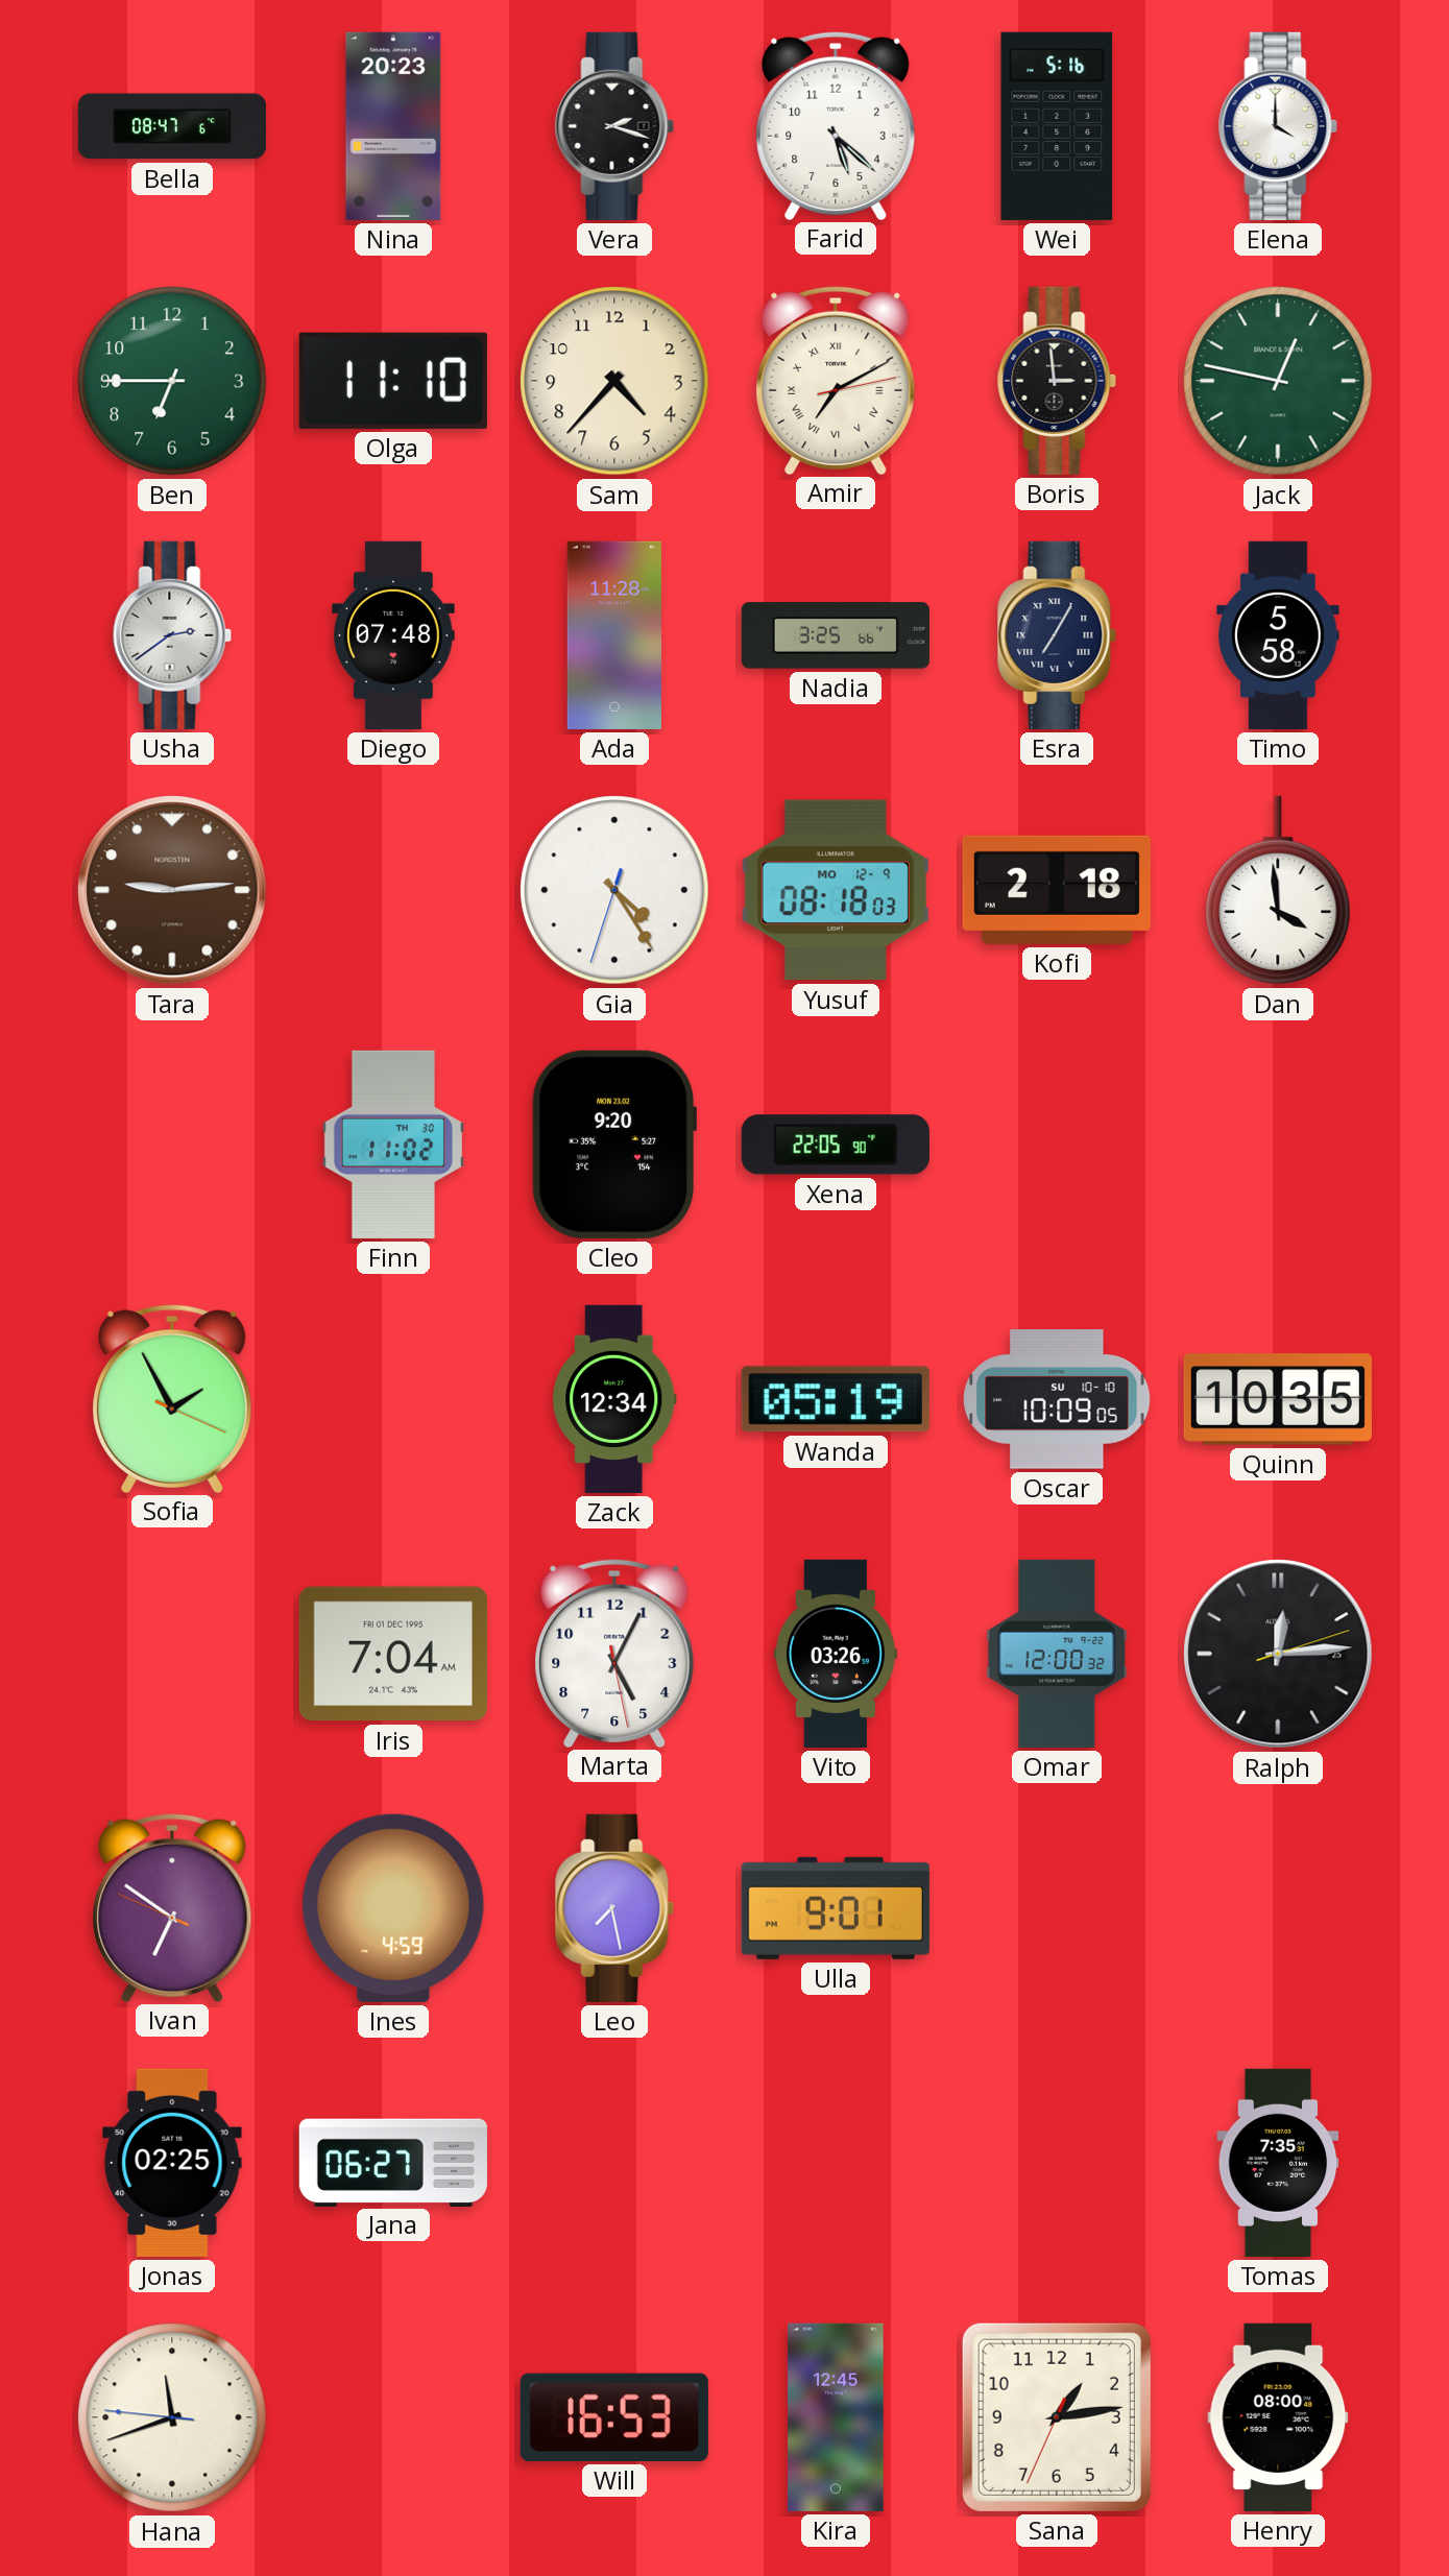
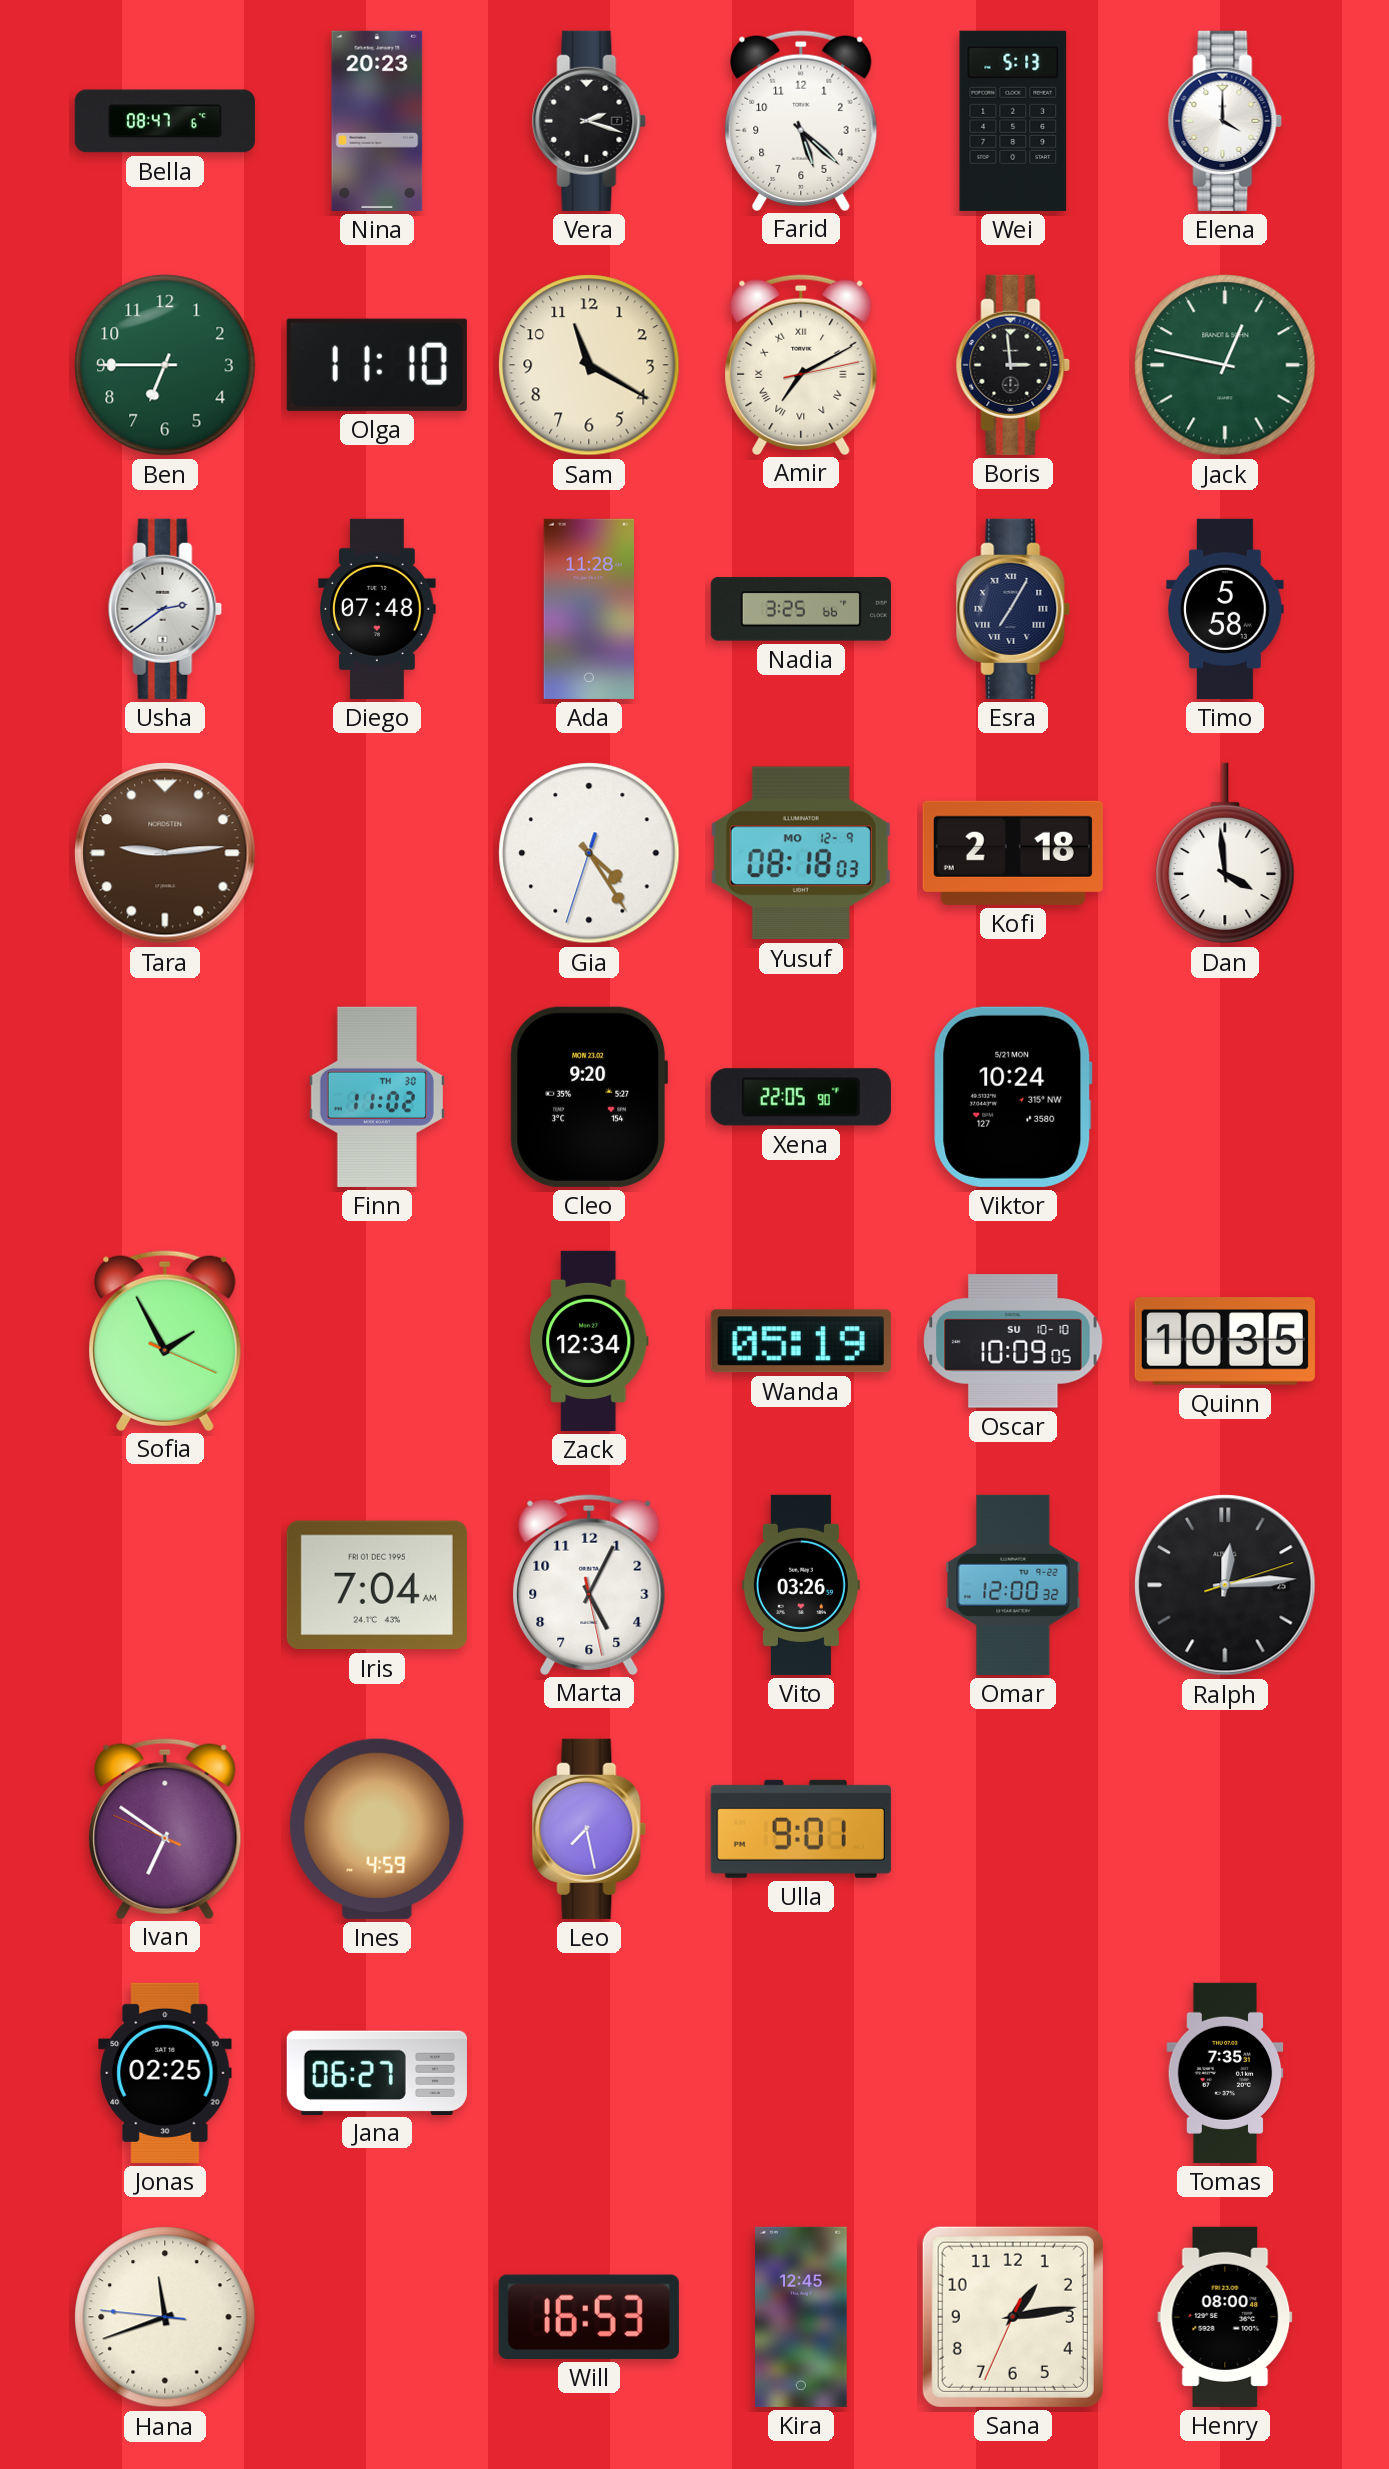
Wei: 5:16 -> 5:13 (1013, 121)
Sam: 4:37 -> 11:20 (589, 365)
Viktor: none -> 10:24 (1013, 1097)
